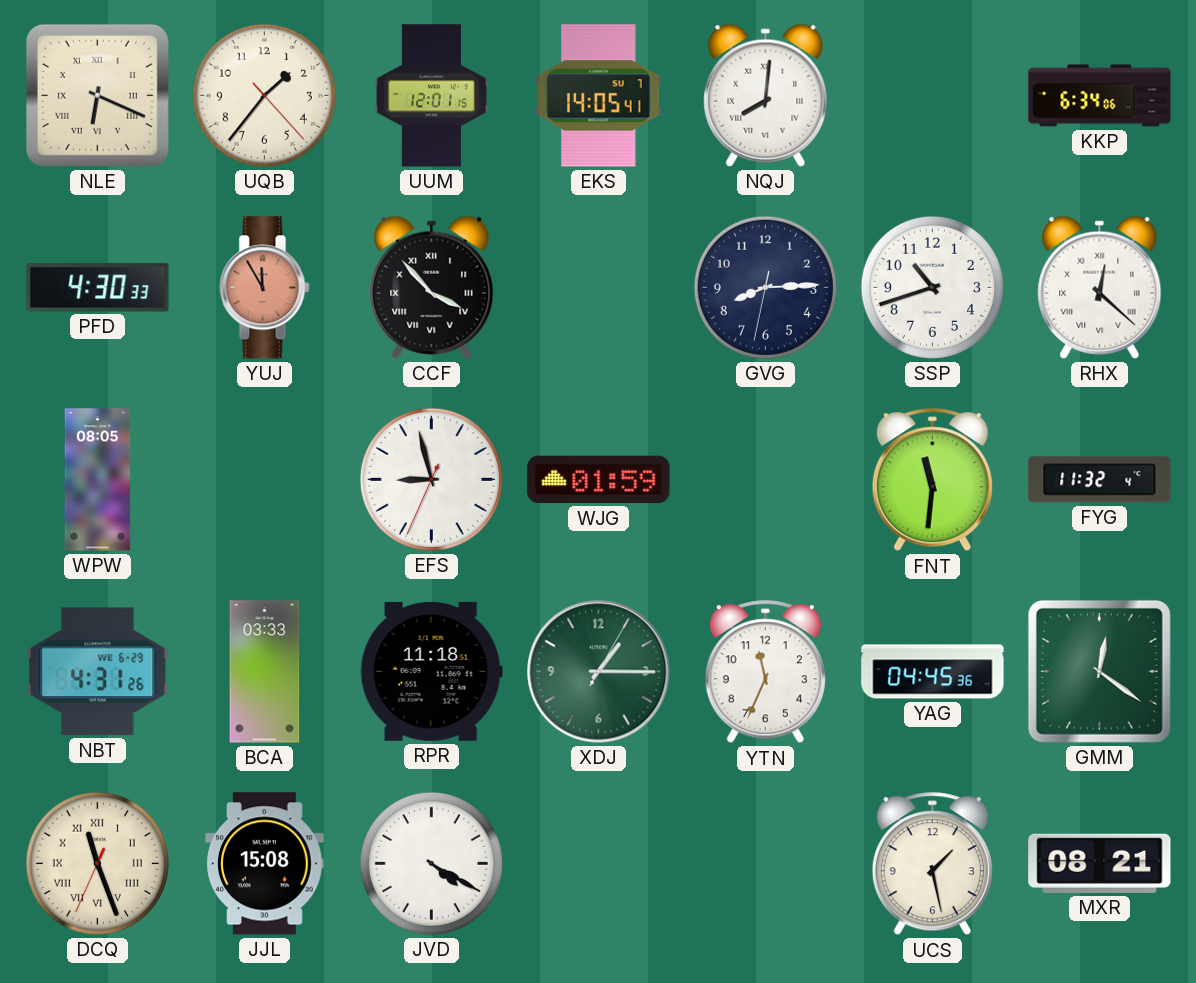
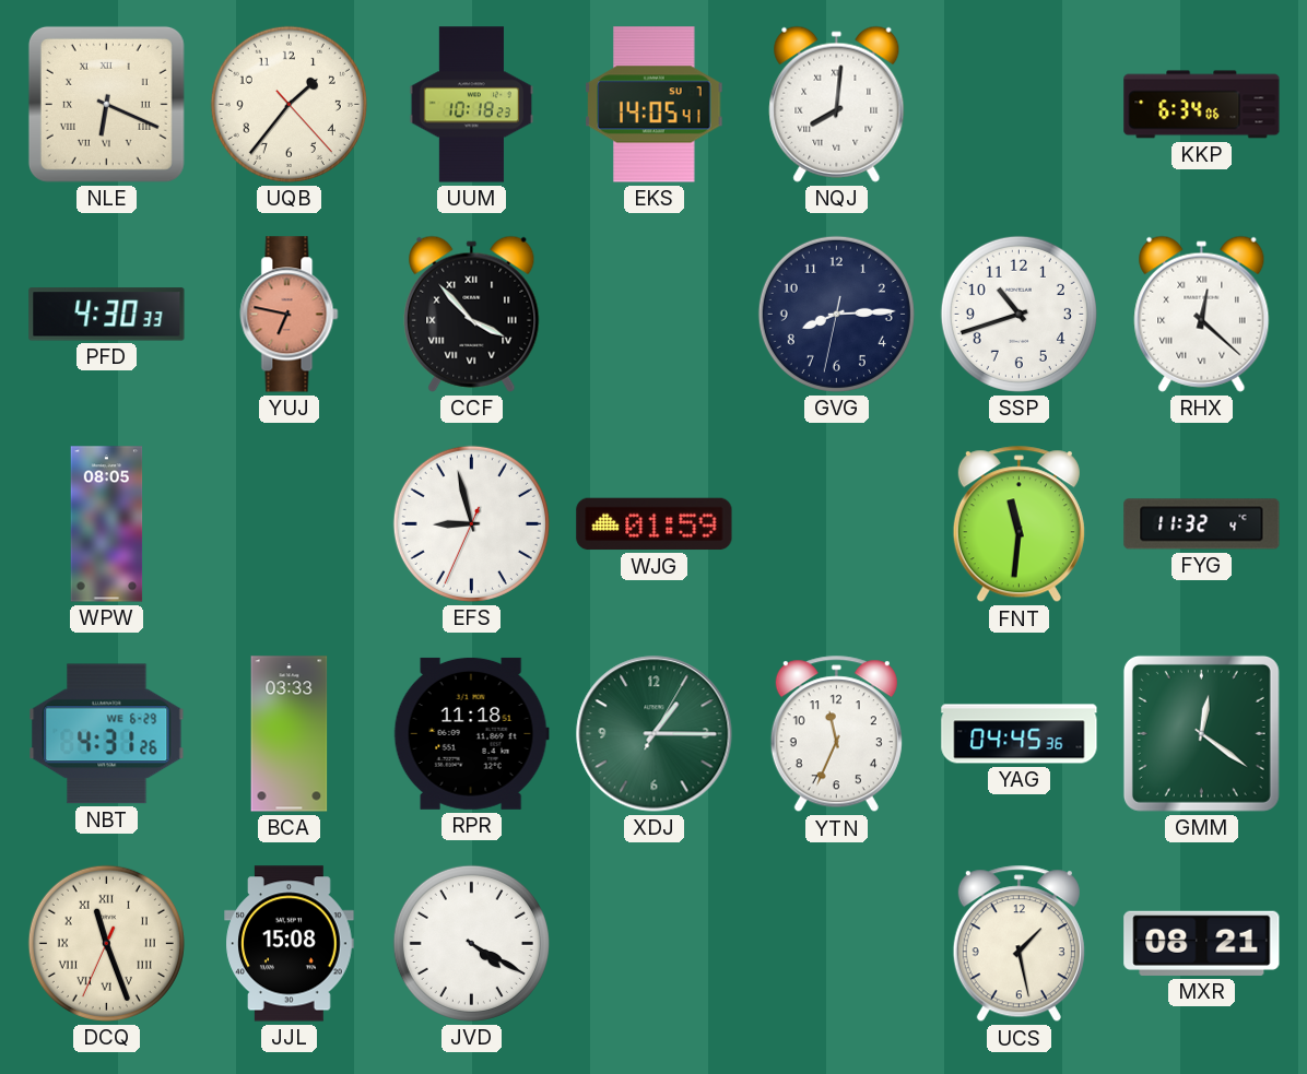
UUM: 12:01 -> 10:18 (472, 105)
YUJ: 11:55 -> 6:47 (290, 315)
